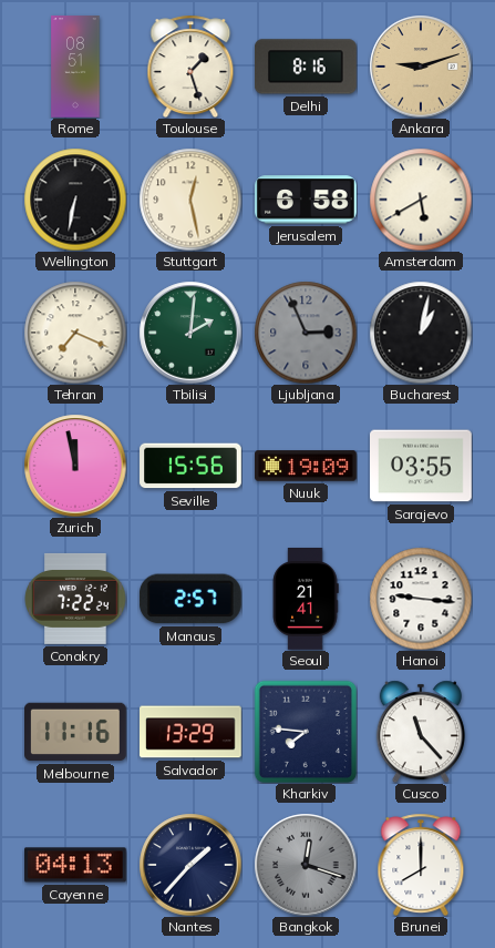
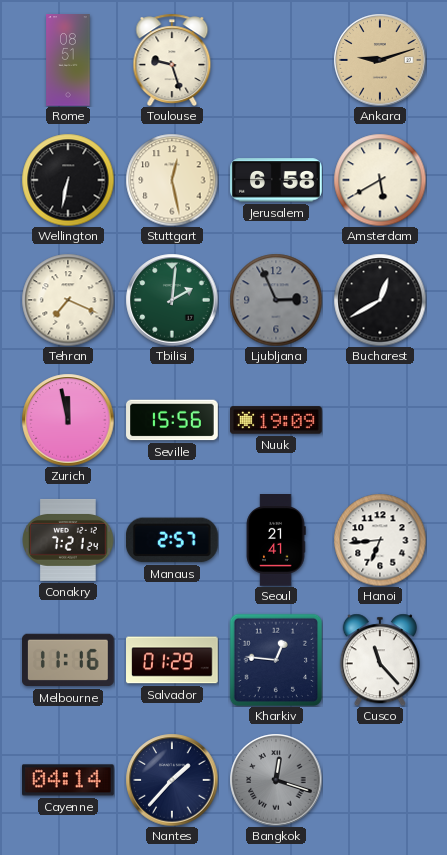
Toulouse: 1:27 -> 9:27 (172, 60)
Delhi: 8:16 -> none (307, 67)
Bucharest: 1:02 -> 12:40 (380, 300)
Sarajevo: 03:55 -> none (422, 466)
Conakry: 7:22 -> 7:21 (68, 540)
Hanoi: 9:16 -> 6:44 (380, 540)
Salvador: 13:29 -> 01:29 (173, 660)
Kharkiv: 7:46 -> 12:46 (276, 660)
Cayenne: 04:13 -> 04:14 (68, 780)
Brunei: 8:00 -> none (421, 865)
